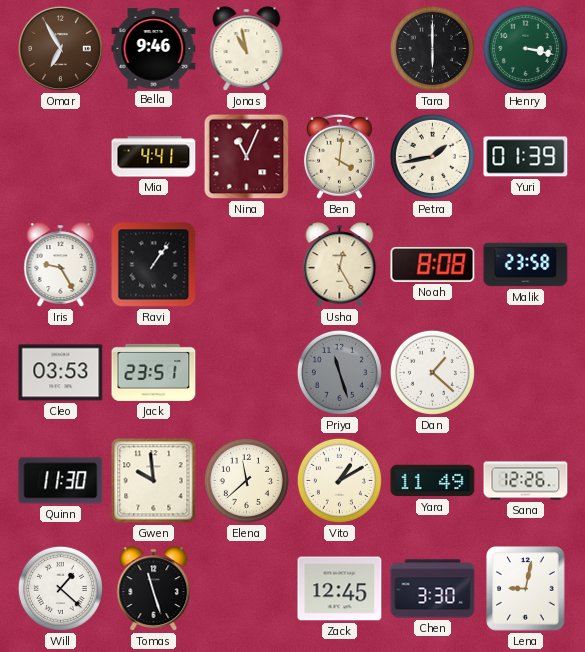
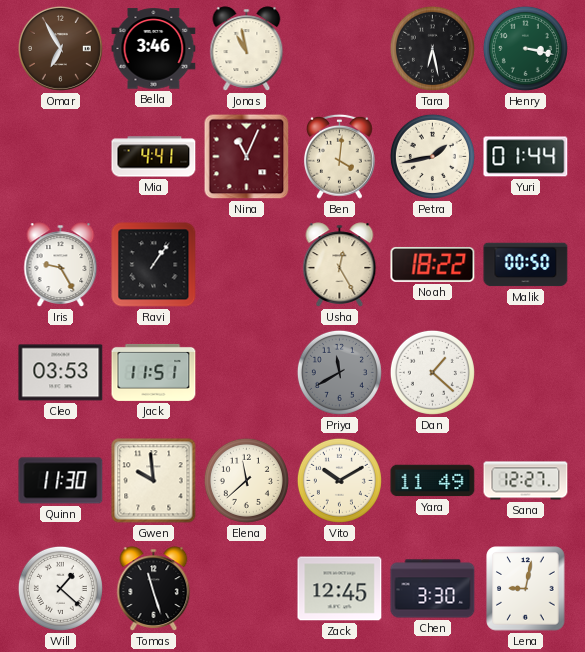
Bella: 9:46 -> 3:46 (154, 49)
Tara: 6:00 -> 6:28 (432, 48)
Yuri: 01:39 -> 01:44 (526, 157)
Noah: 8:08 -> 18:22 (433, 264)
Malik: 23:58 -> 00:50 (526, 265)
Jack: 23:51 -> 11:51 (154, 372)
Priya: 11:27 -> 11:40 (339, 372)
Vito: 1:10 -> 10:10 (339, 480)
Sana: 12:26 -> 12:27 (526, 481)
